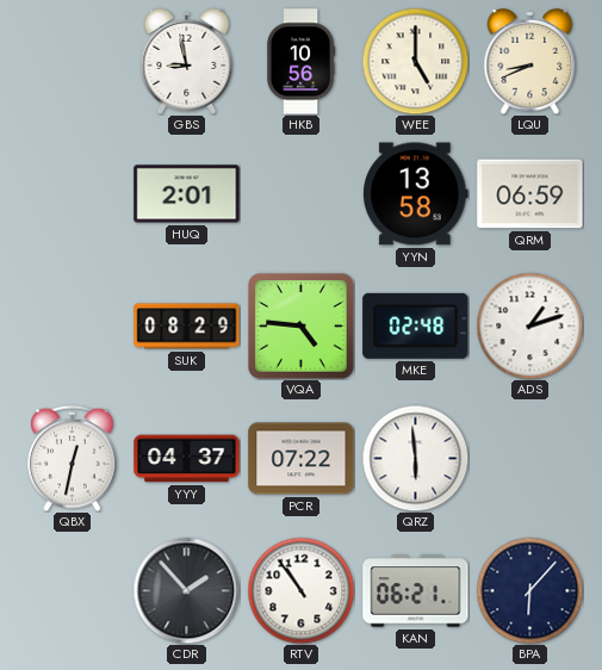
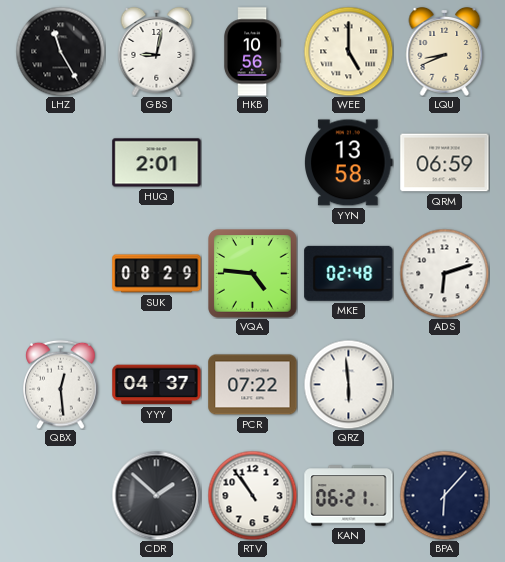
LHZ: none -> 11:25 (60, 51)
GBS: 8:58 -> 9:02 (157, 52)
ADS: 1:12 -> 6:12 (444, 273)
QBX: 12:32 -> 12:29 (61, 384)
CDR: 1:53 -> 1:52 (156, 495)
